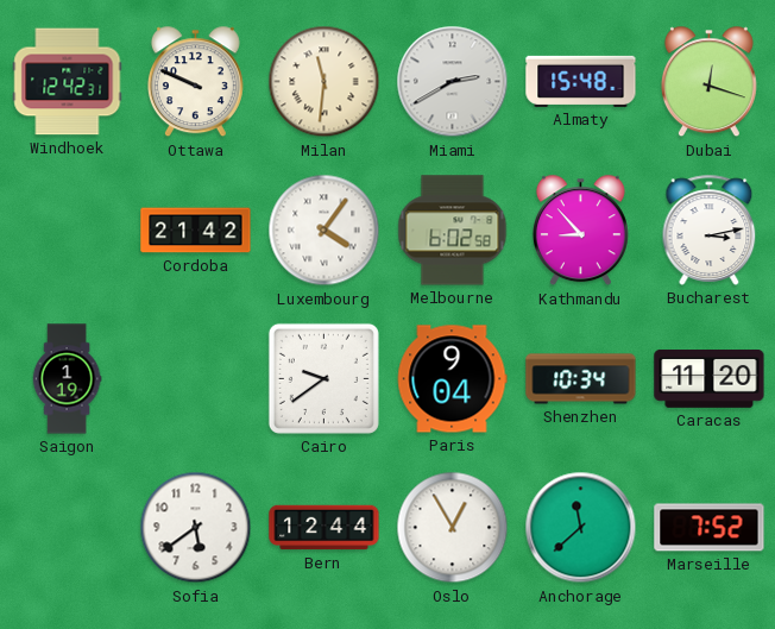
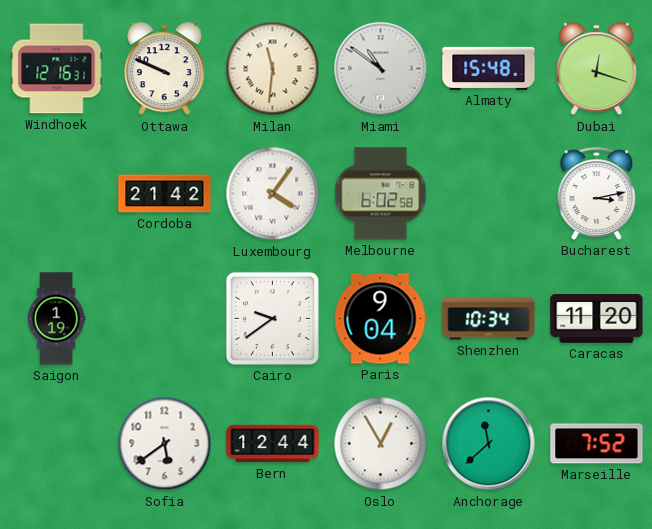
Windhoek: 12:42 -> 12:16 (57, 69)
Miami: 2:40 -> 10:51 (381, 69)
Kathmandu: 8:53 -> none (580, 231)
